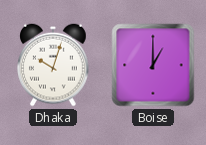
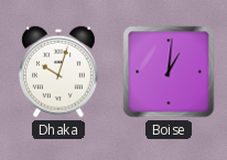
Boise: 1:00 -> 1:01 (169, 72)
